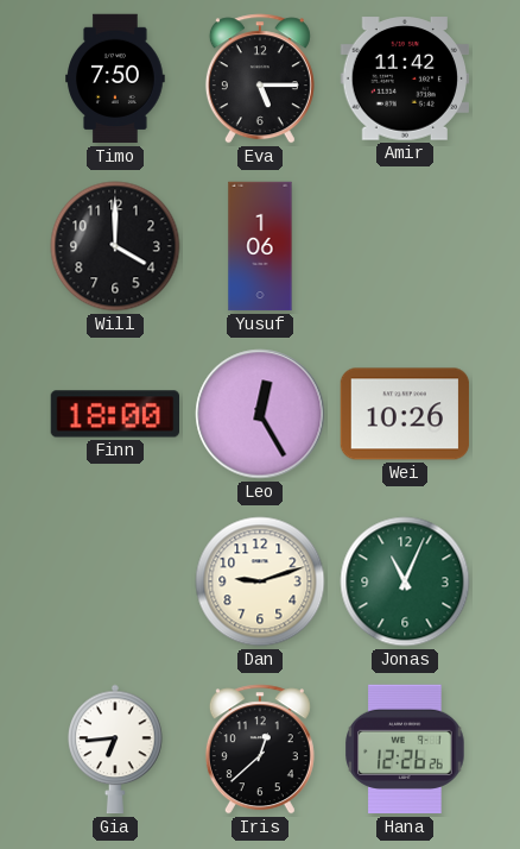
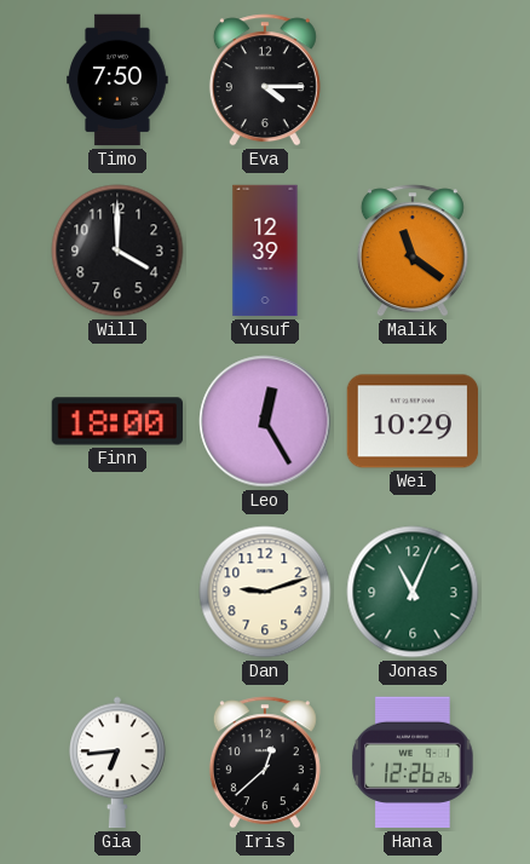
Eva: 5:15 -> 4:15 (265, 80)
Amir: 11:42 -> none (404, 78)
Yusuf: 1:06 -> 12:39 (265, 250)
Malik: none -> 11:21 (413, 250)
Wei: 10:26 -> 10:29 (413, 421)
